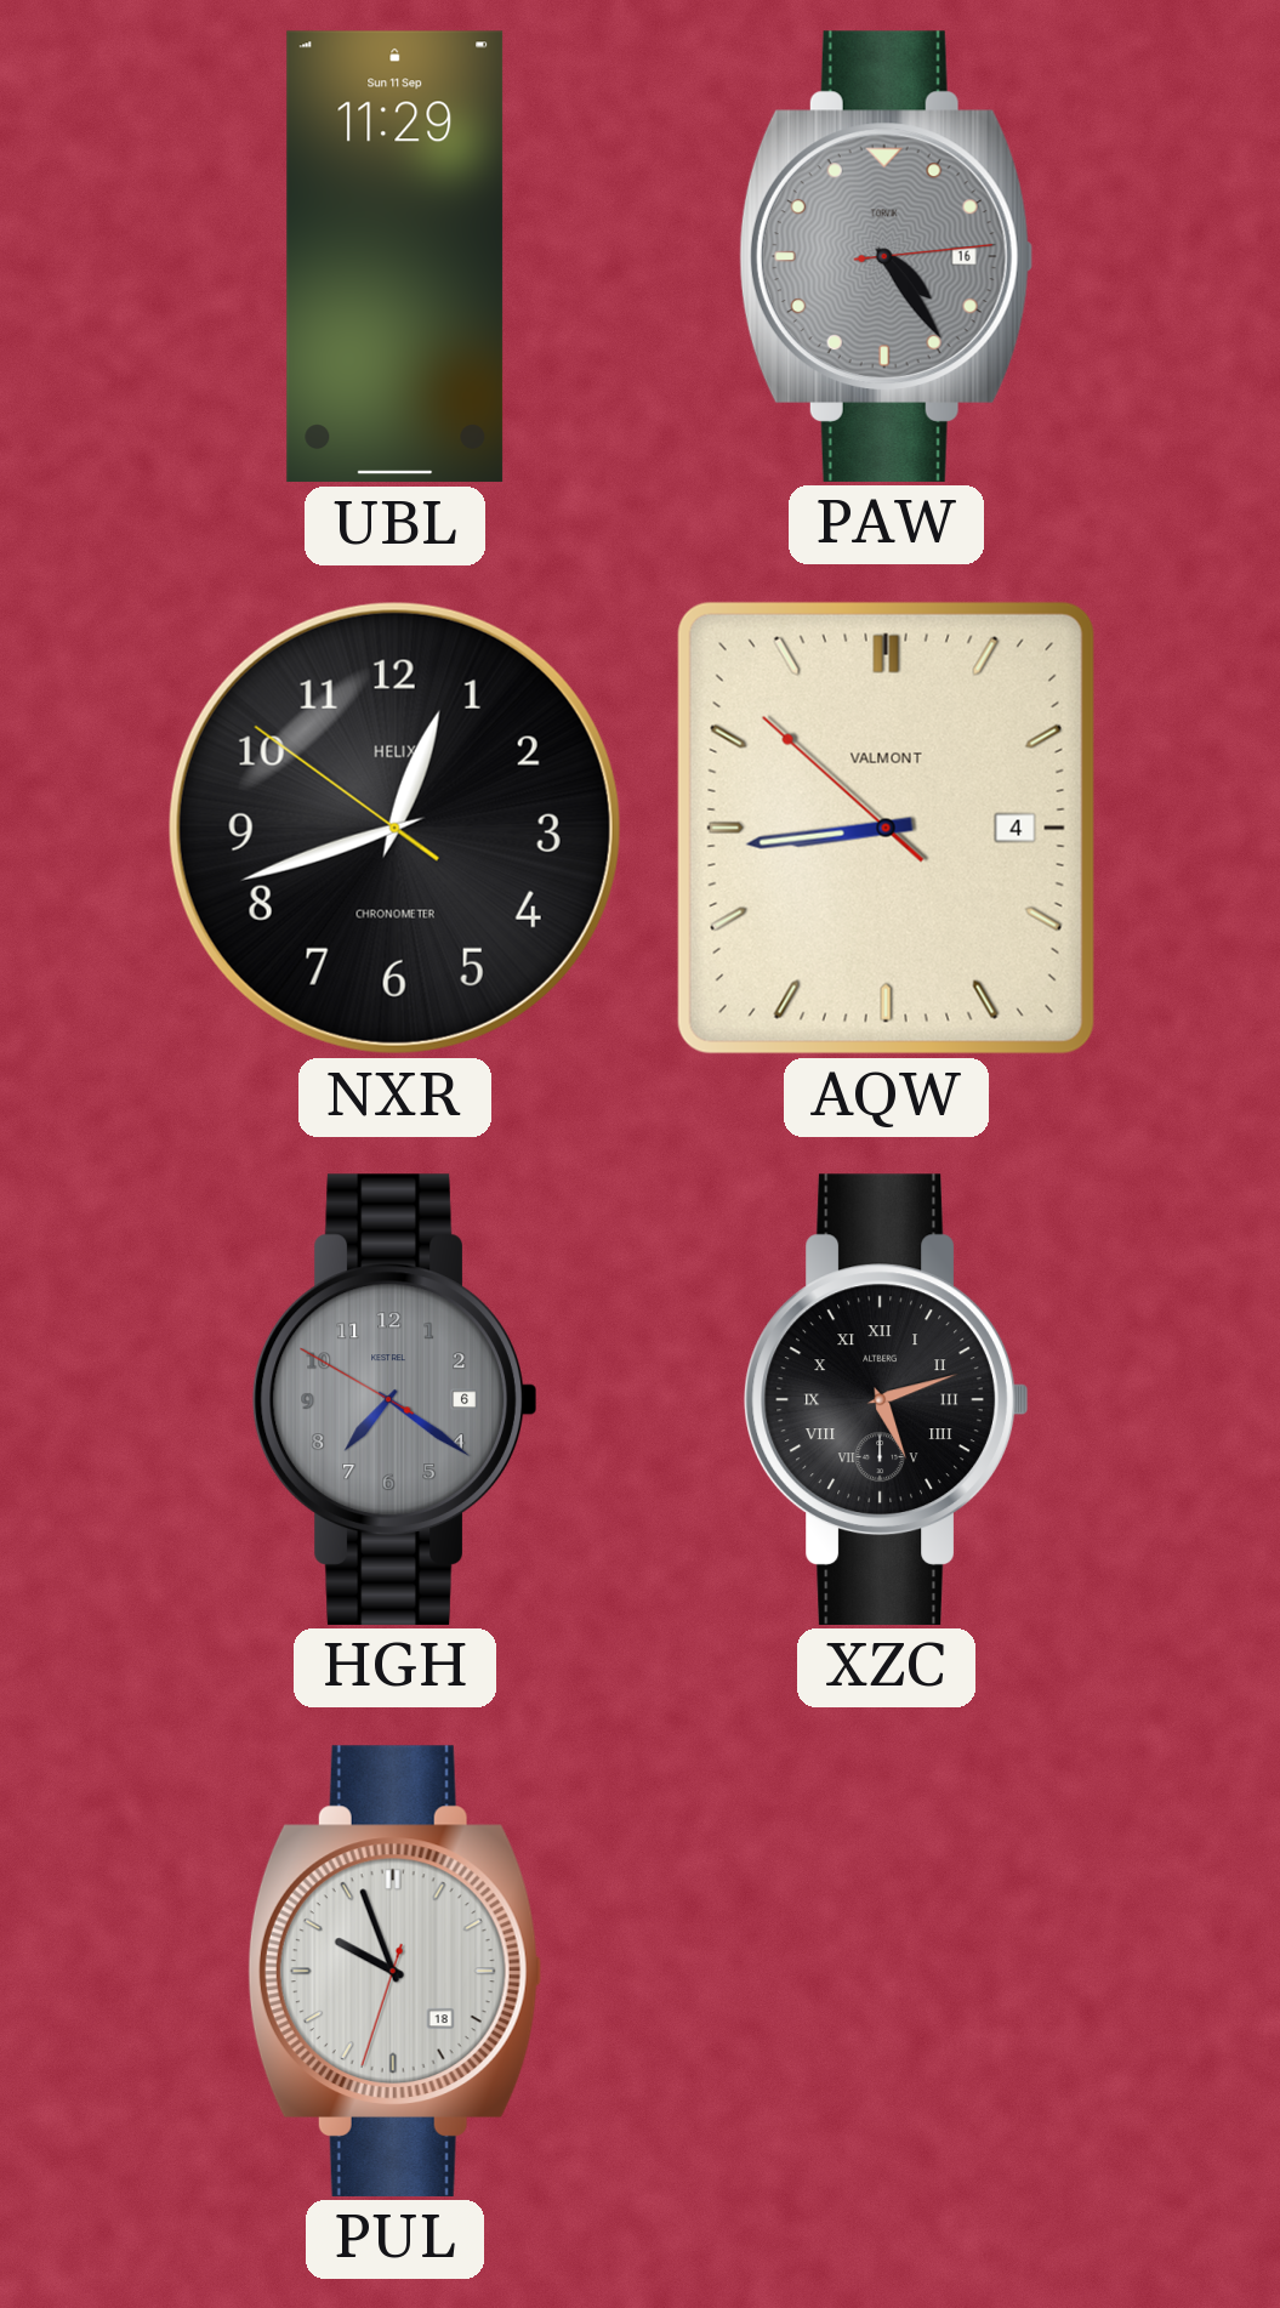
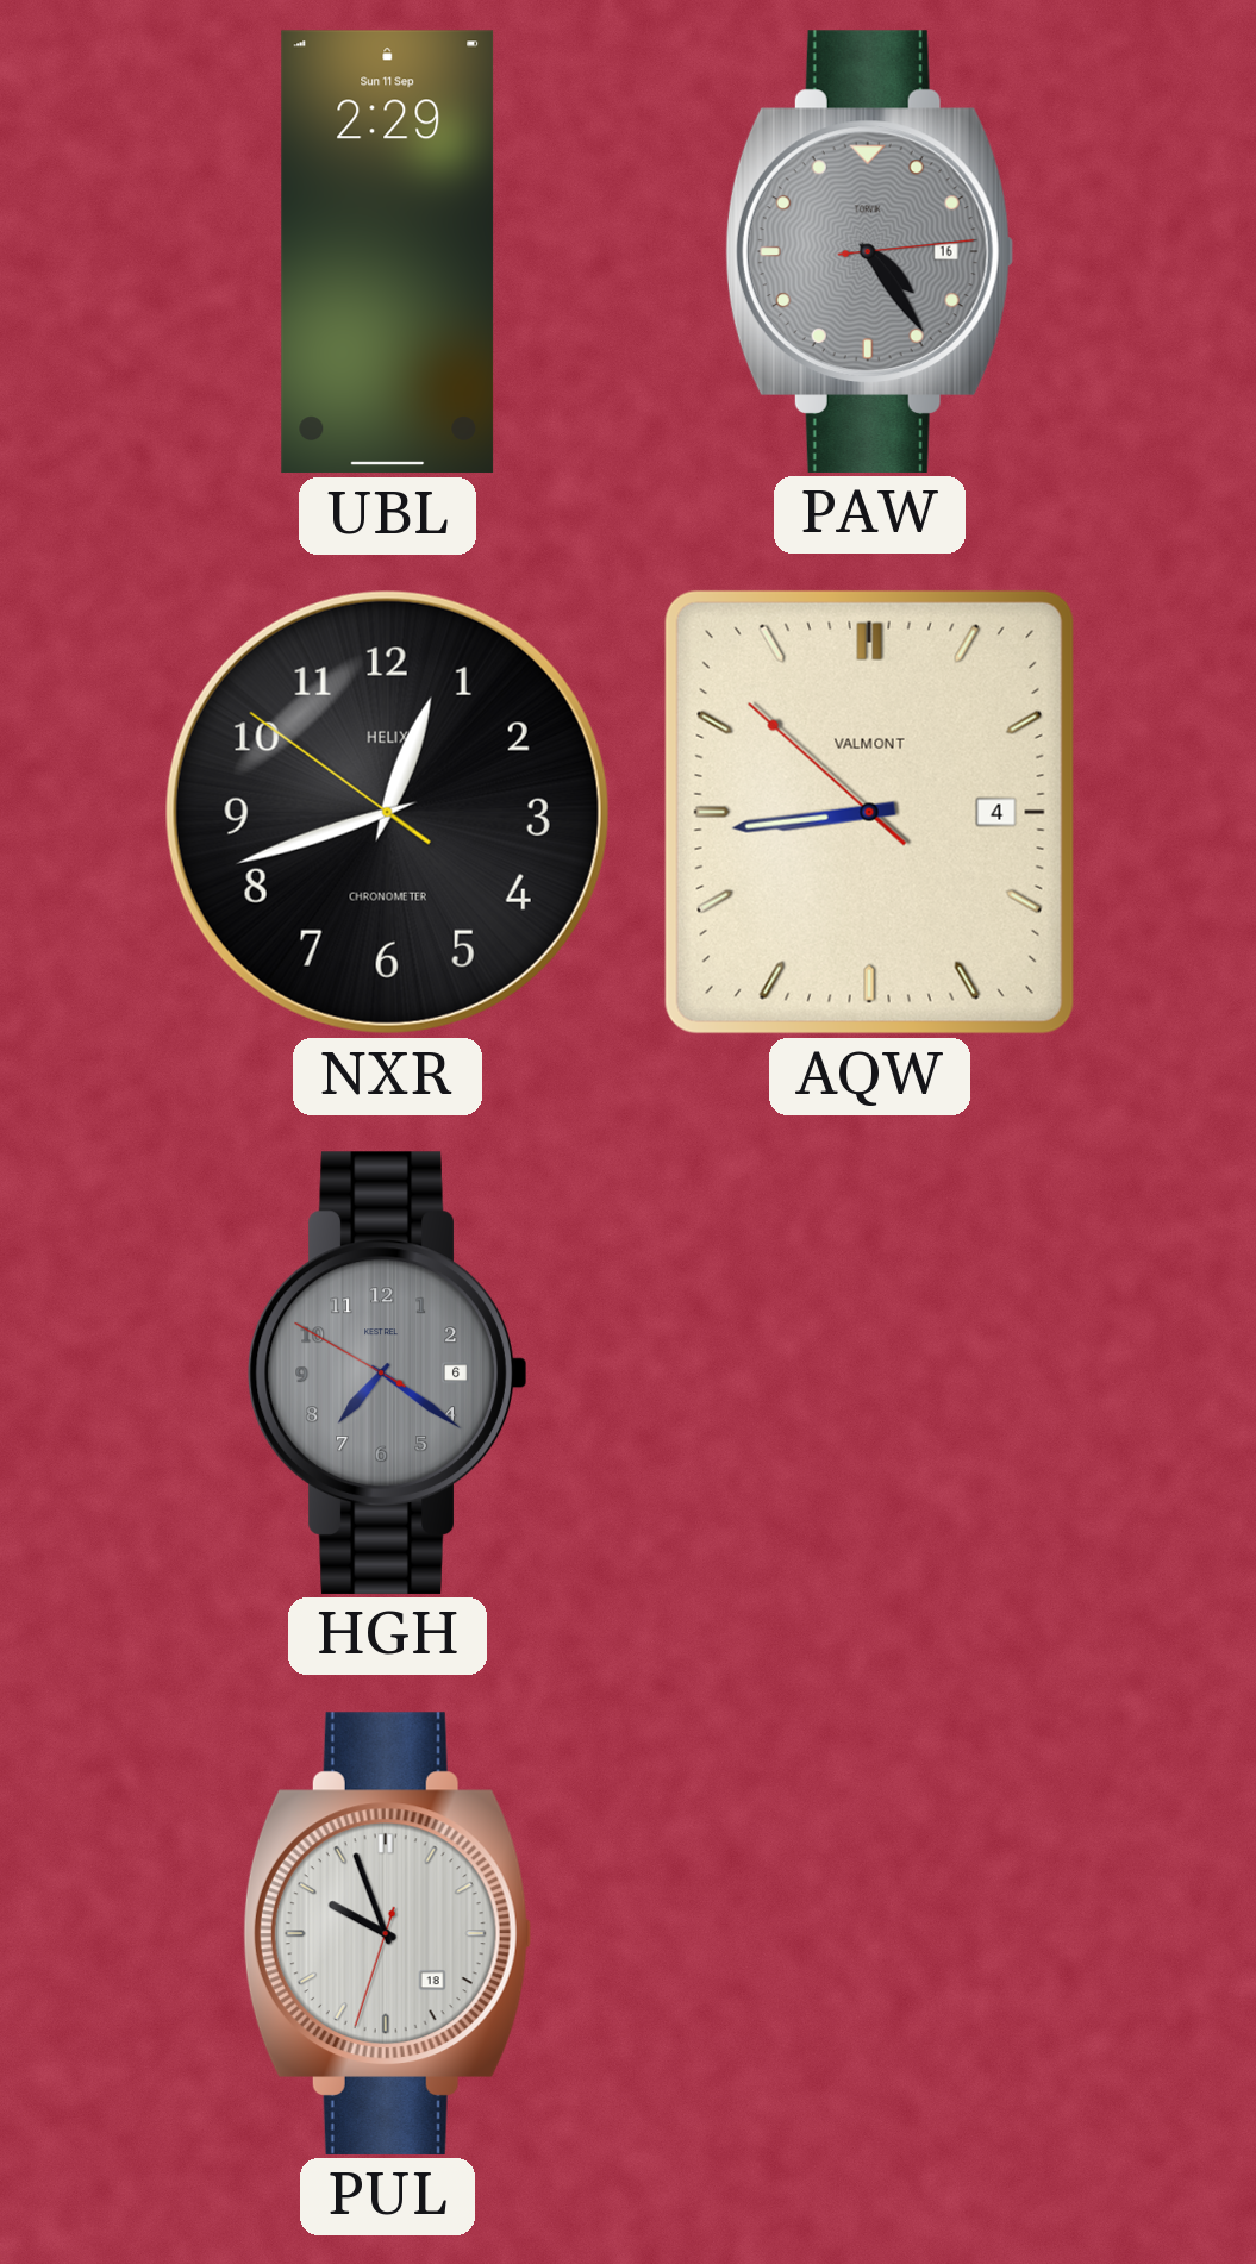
UBL: 11:29 -> 2:29 (388, 252)
XZC: 5:12 -> none (887, 1399)
